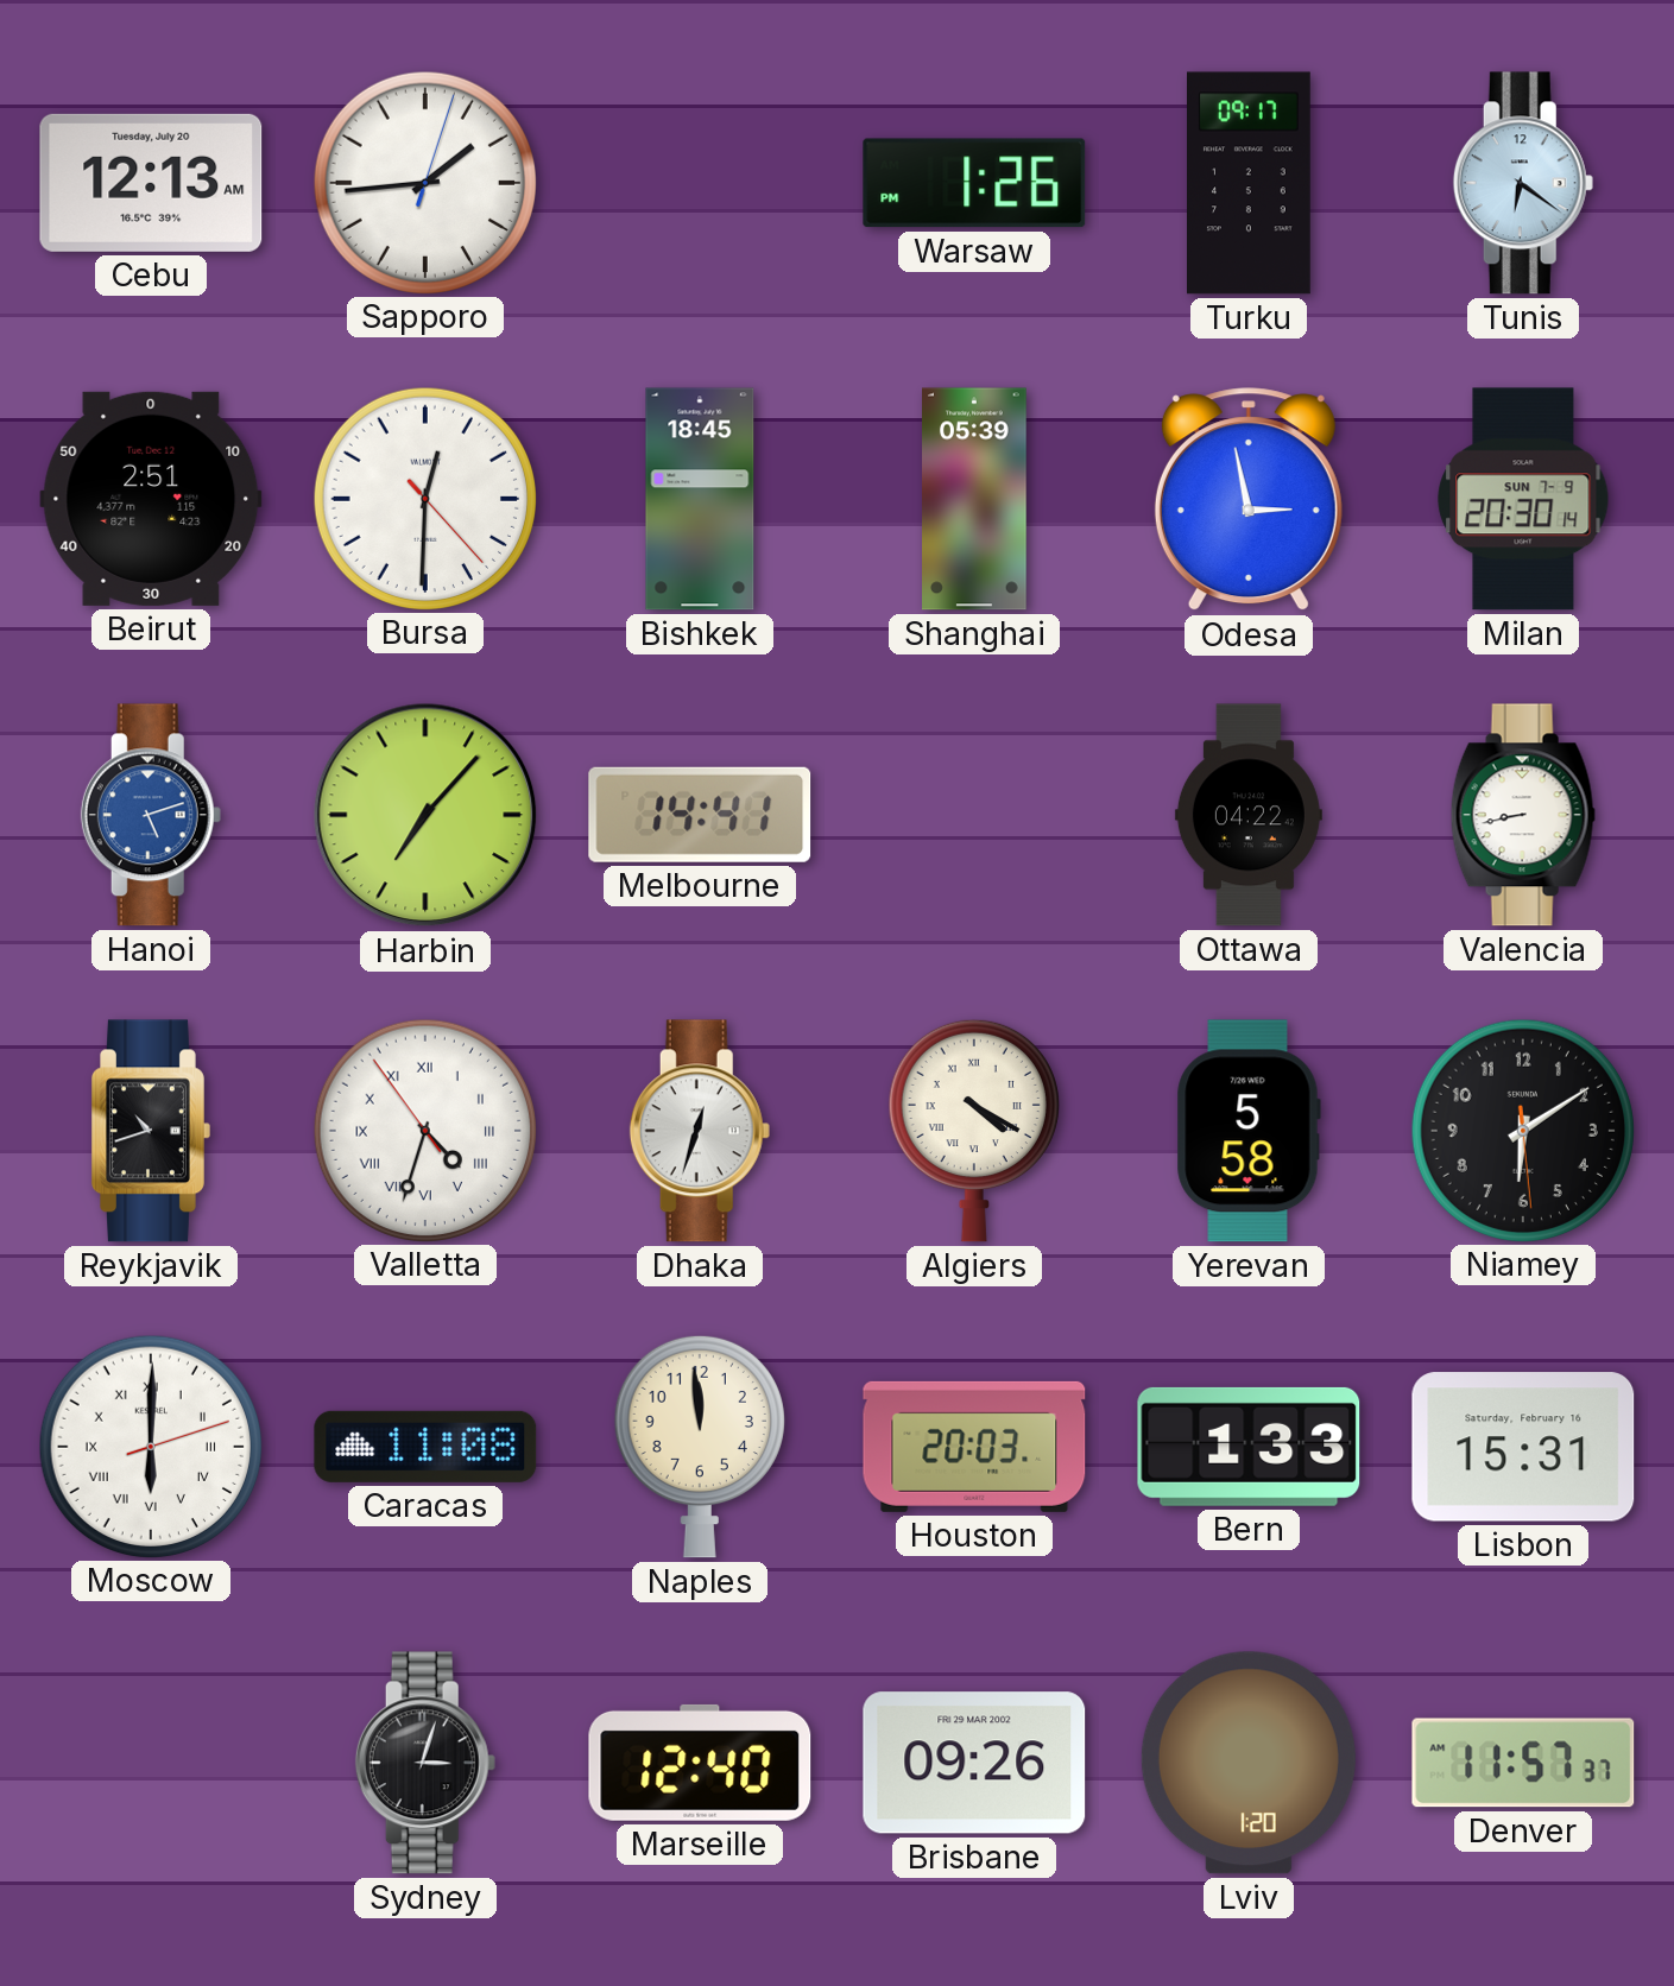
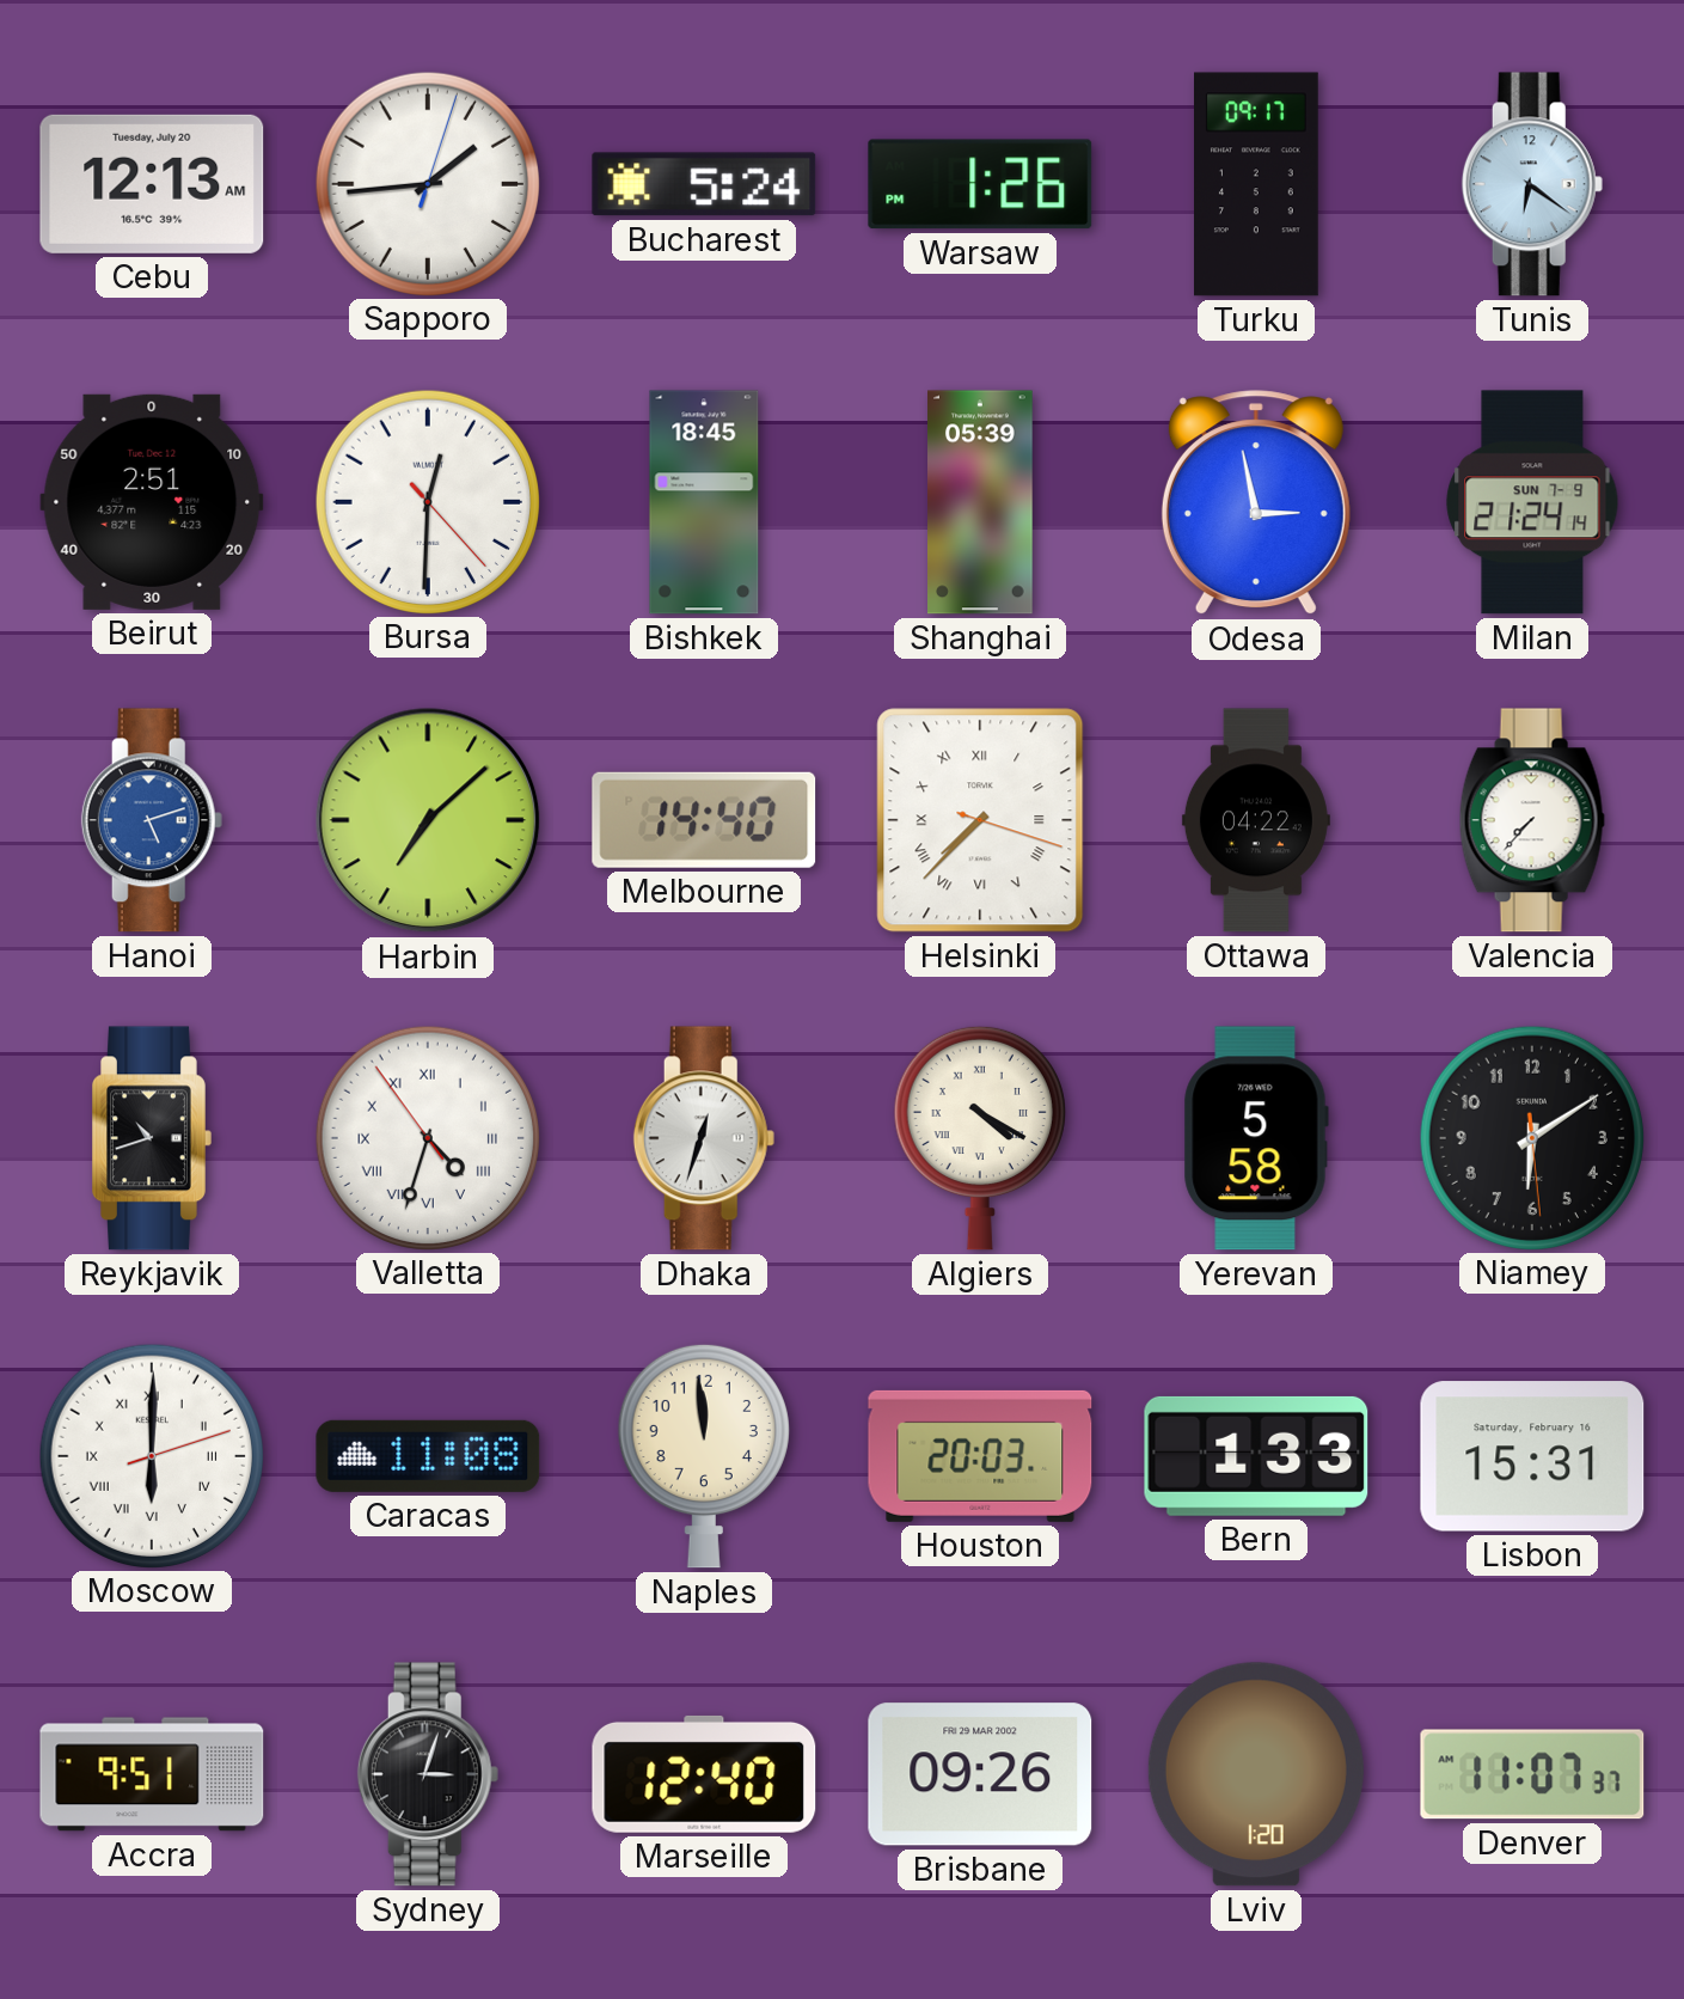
Bucharest: none -> 5:24 (704, 184)
Milan: 20:30 -> 21:24 (1532, 502)
Harbin: 7:07 -> 7:08 (428, 820)
Melbourne: 14:41 -> 14:40 (704, 820)
Helsinki: none -> 7:37 (980, 820)
Valencia: 8:43 -> 7:37 (1532, 820)
Accra: none -> 9:51 (152, 1774)
Denver: 11:57 -> 11:07 (1532, 1774)
